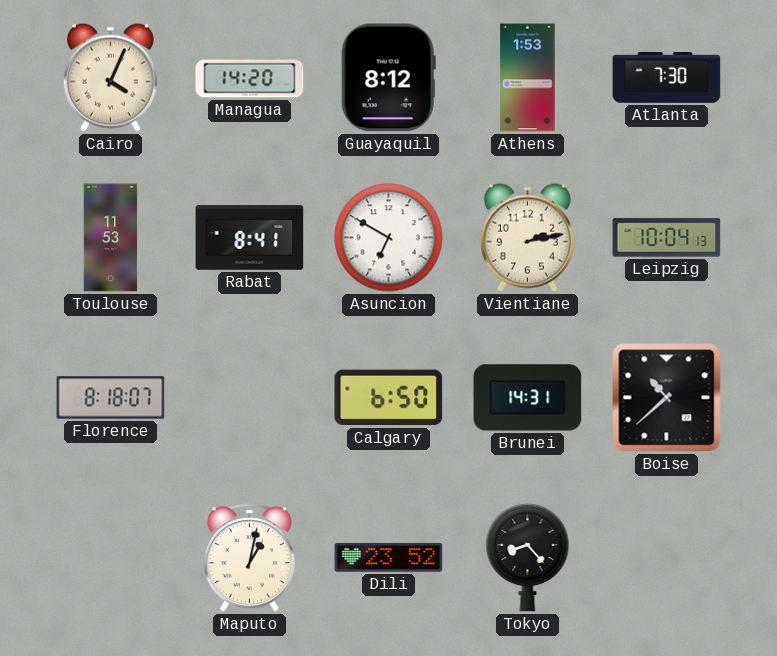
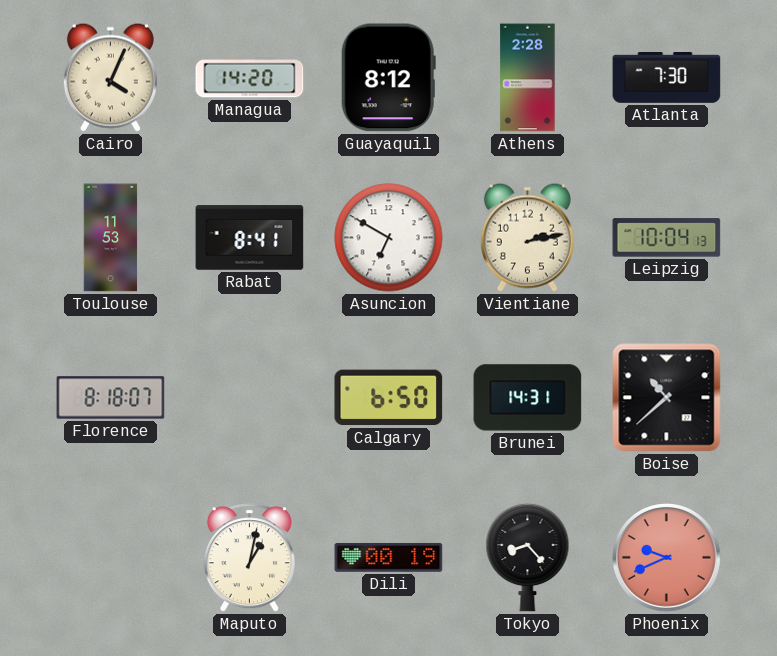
Athens: 1:53 -> 2:28 (528, 78)
Dili: 23:52 -> 00:19 (389, 558)
Phoenix: none -> 9:41 (667, 558)
